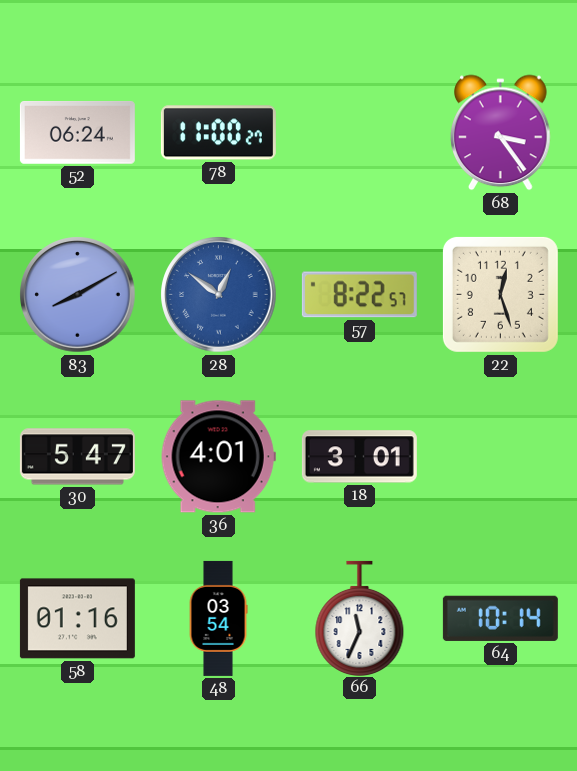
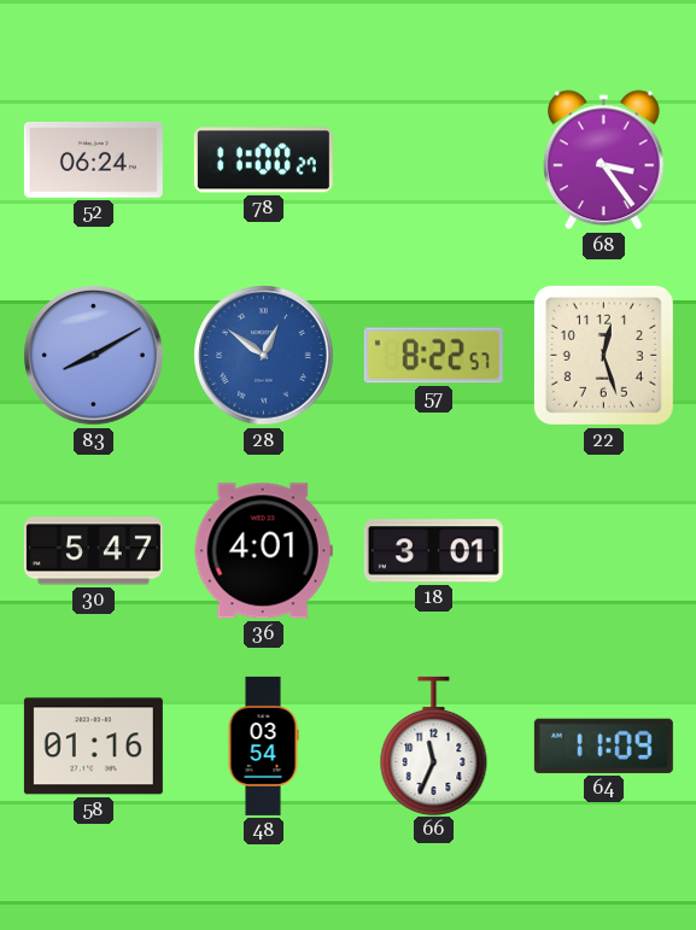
64: 10:14 -> 11:09 (603, 745)
